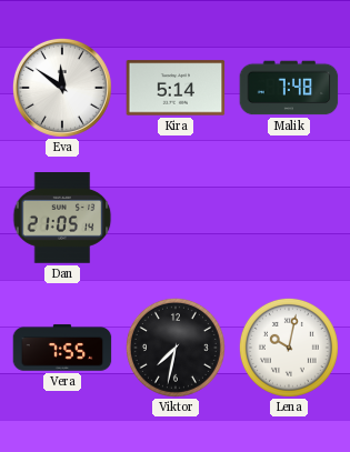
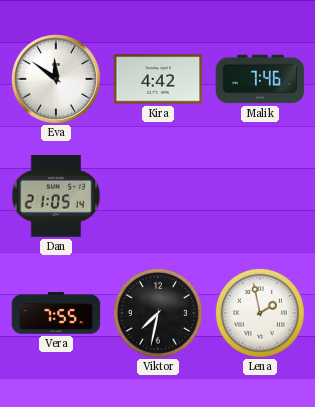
Kira: 5:14 -> 4:42 (158, 79)
Malik: 7:48 -> 7:46 (260, 79)
Lena: 10:02 -> 1:58 (260, 313)
